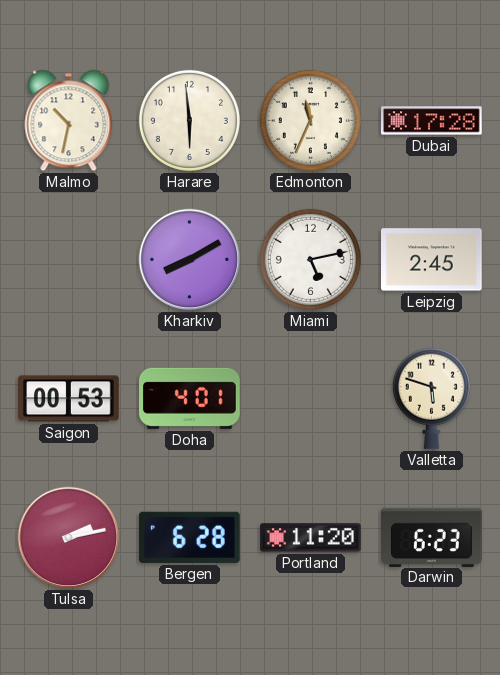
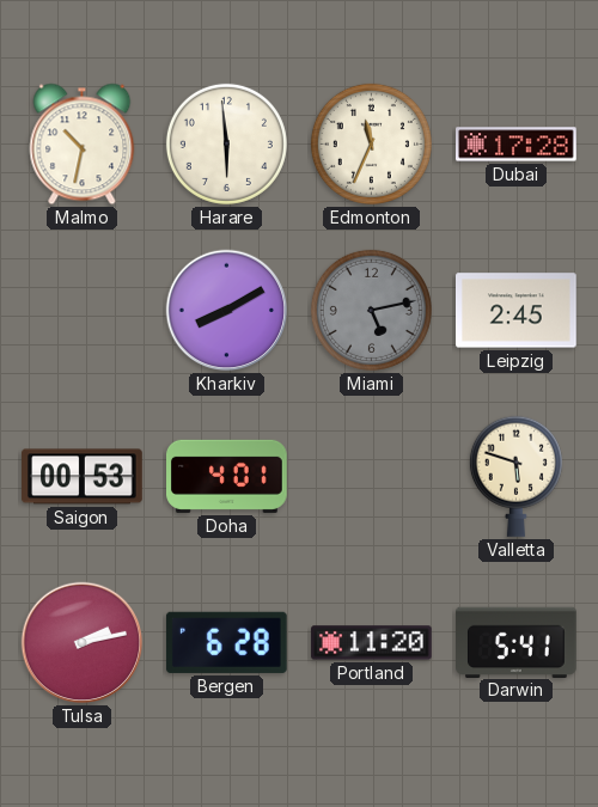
Miami dial: white -> grey (371, 310)
Darwin: 6:23 -> 5:41 (517, 642)
